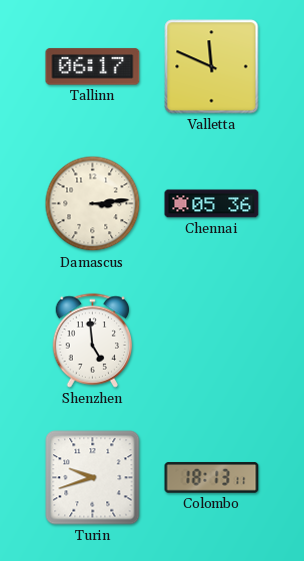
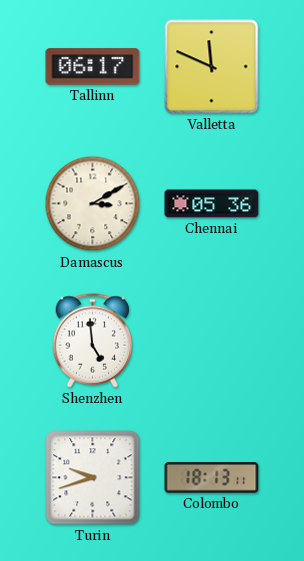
Damascus: 3:14 -> 3:10 (93, 204)
